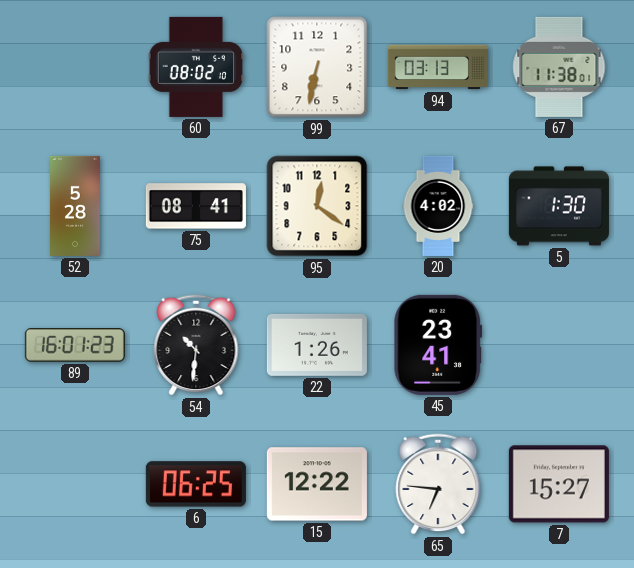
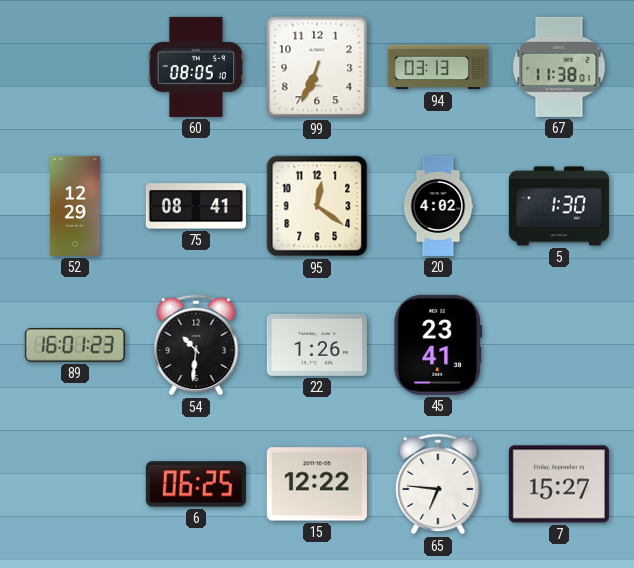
60: 08:02 -> 08:05 (196, 67)
99: 6:32 -> 6:34 (317, 67)
52: 5:28 -> 12:29 (76, 206)
